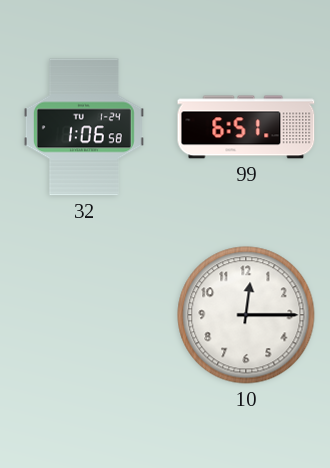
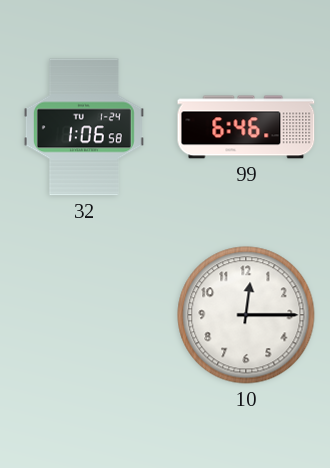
99: 6:51 -> 6:46 (246, 127)
